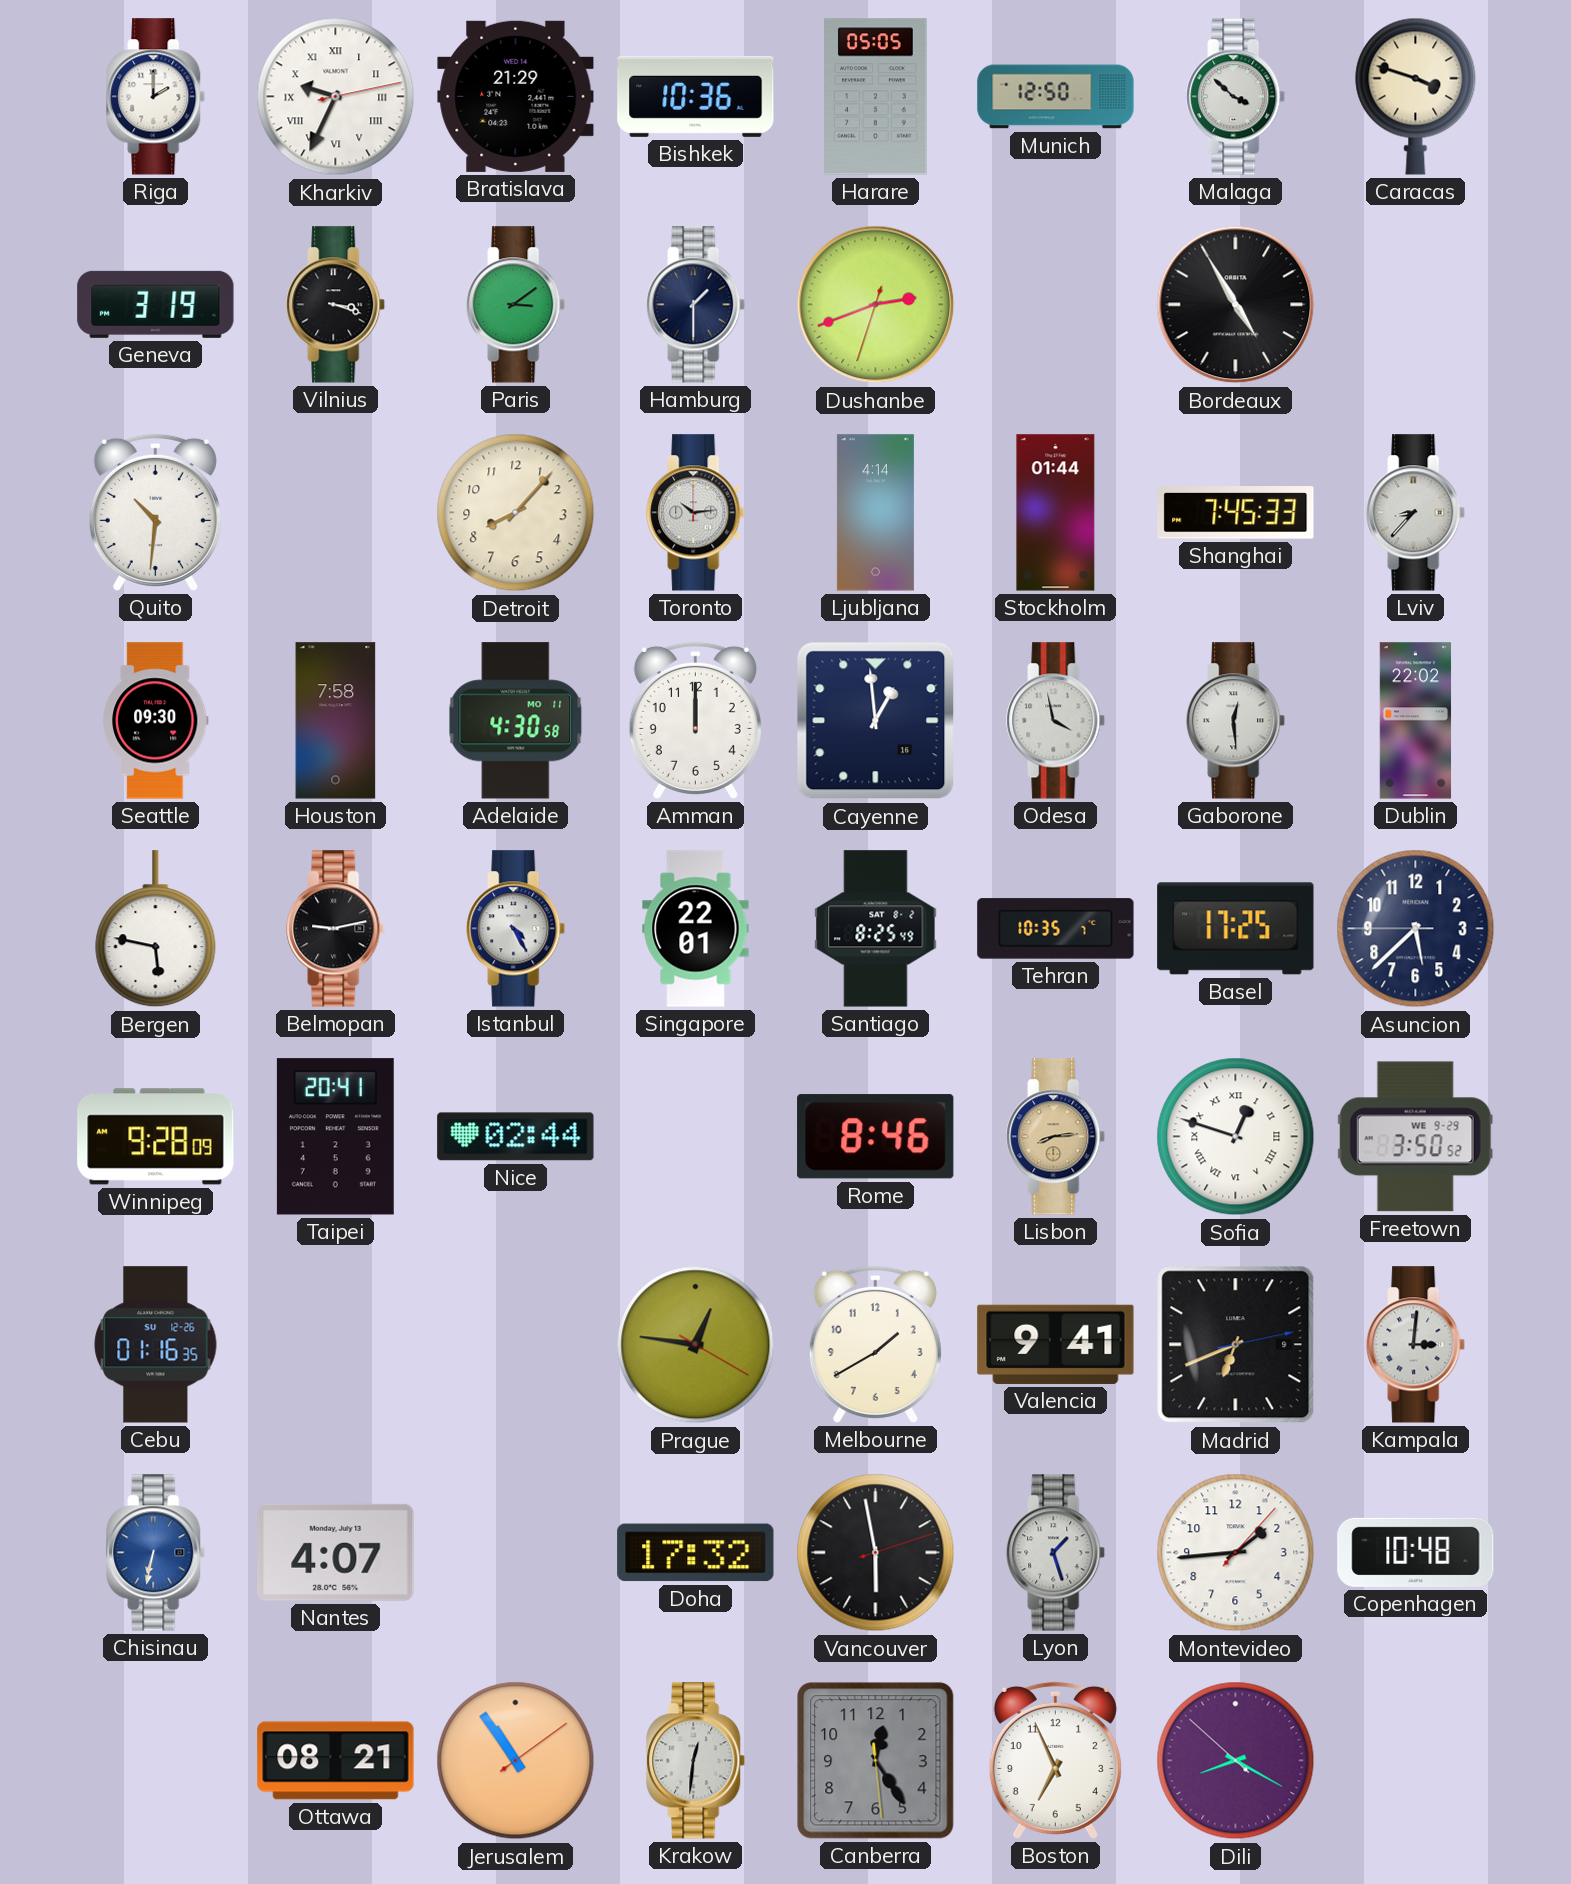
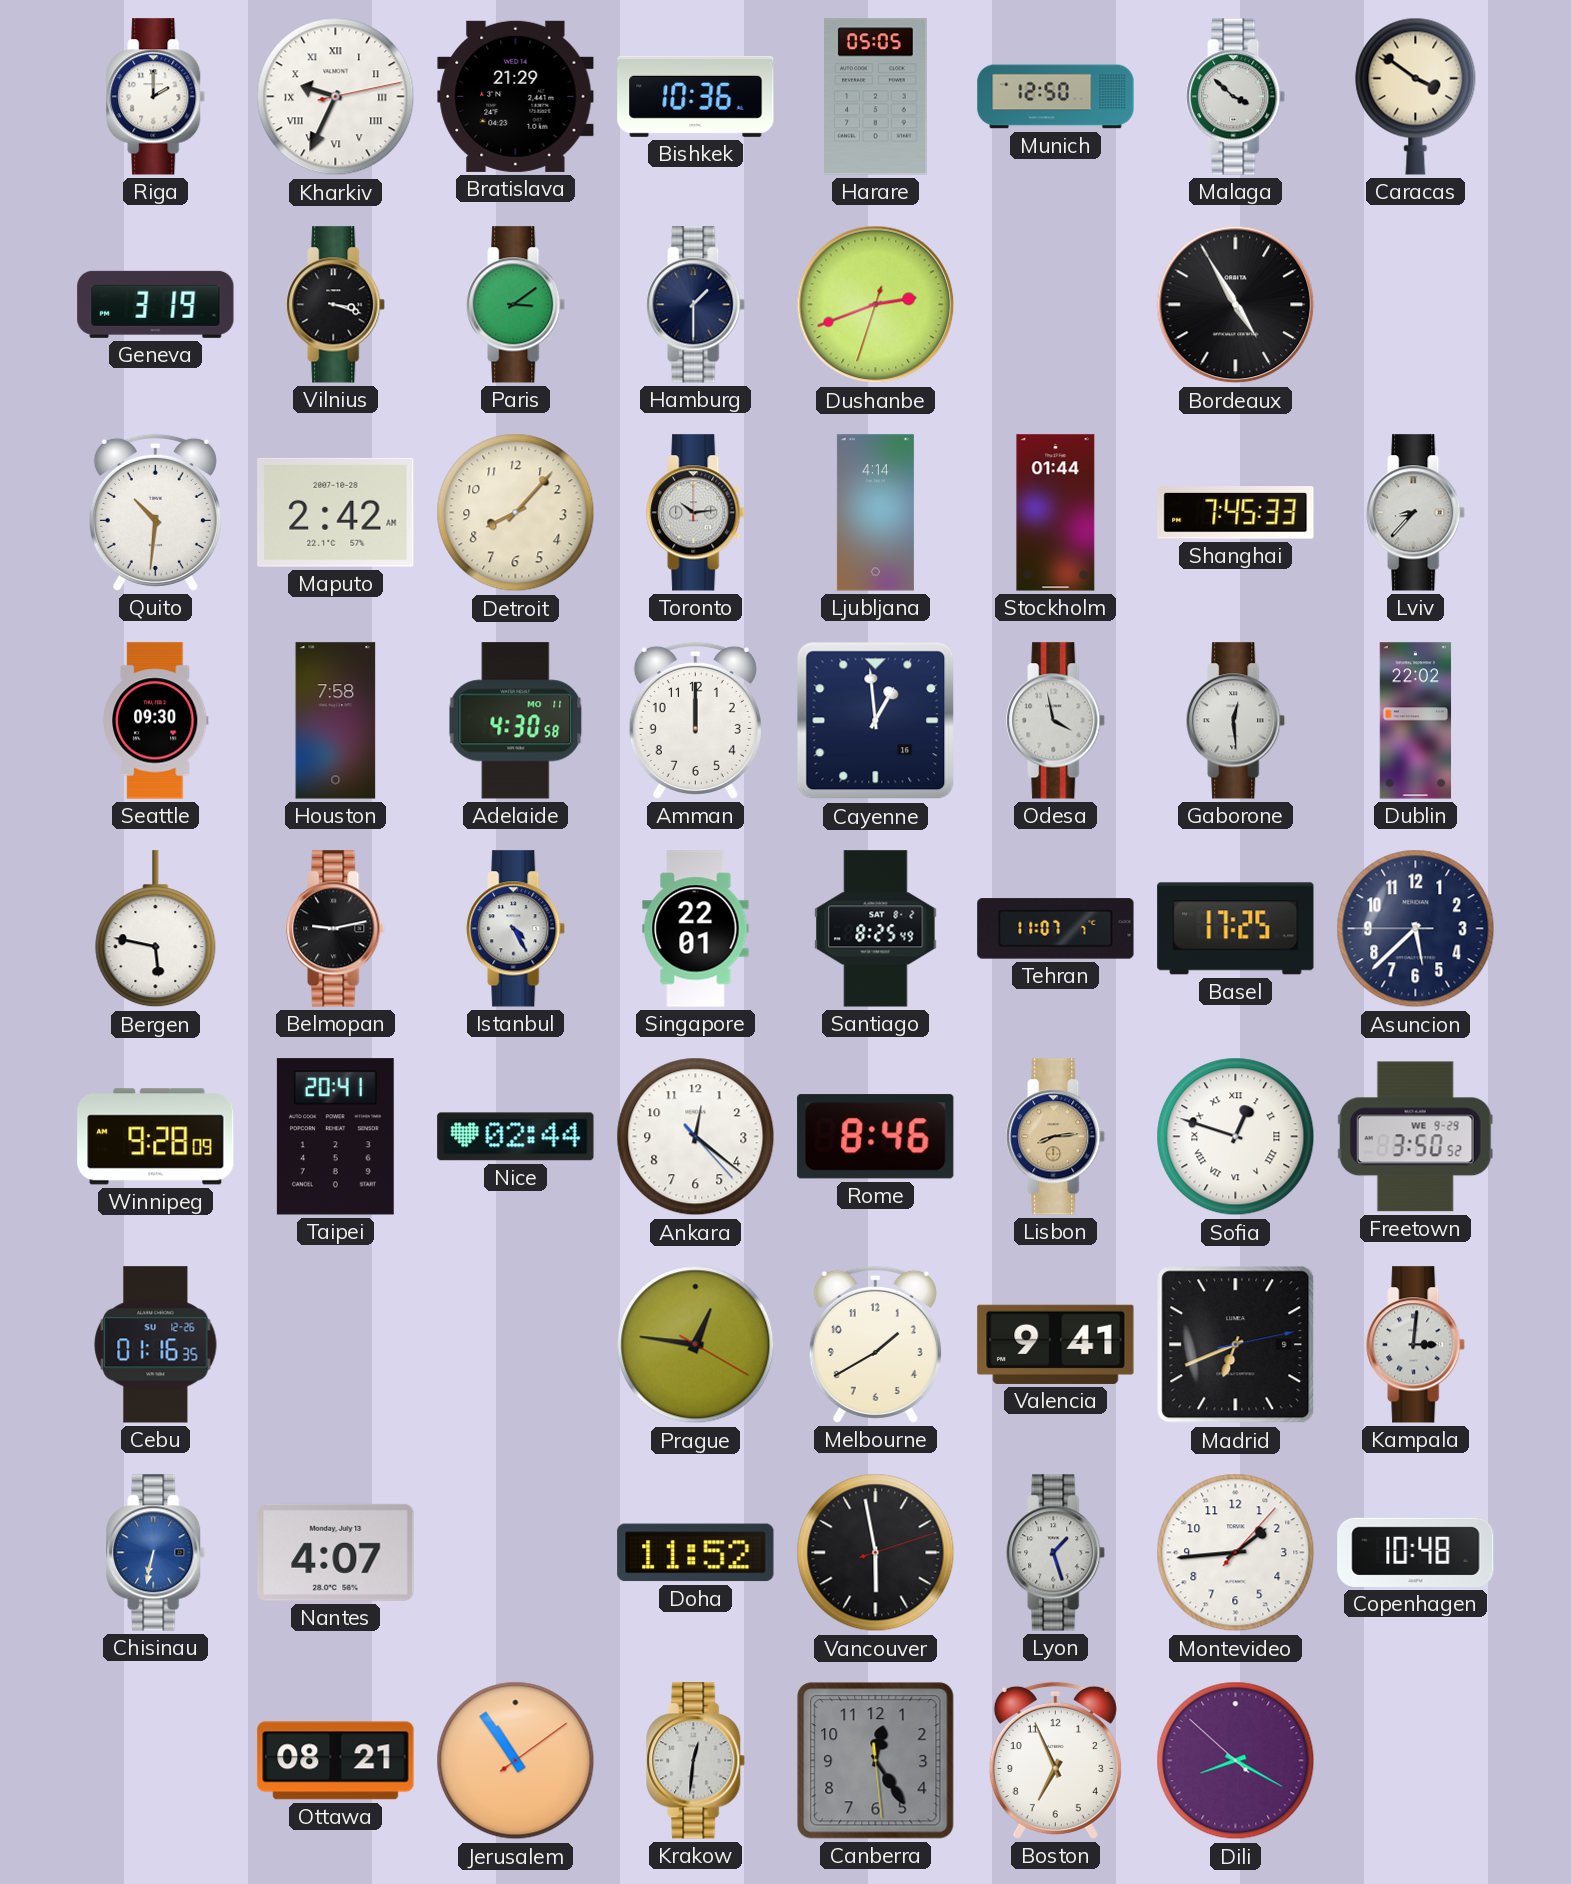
Caracas: 3:48 -> 3:51 (1416, 96)
Maputo: none -> 2:42 (336, 512)
Tehran: 10:35 -> 11:07 (1056, 929)
Ankara: none -> 12:21 (696, 1137)
Doha: 17:32 -> 11:52 (696, 1553)
